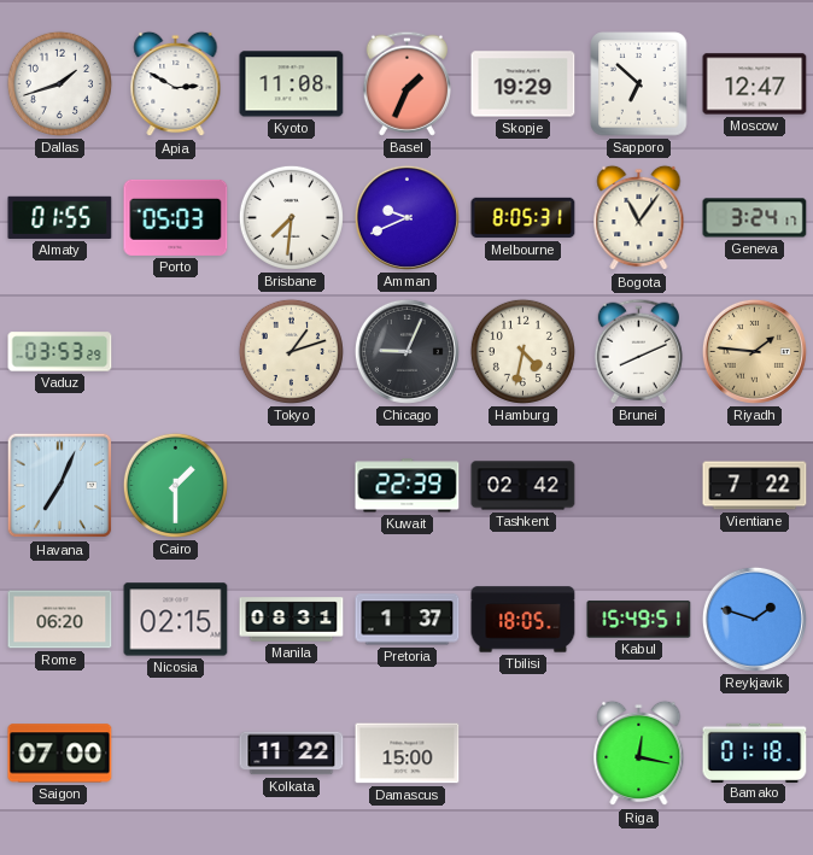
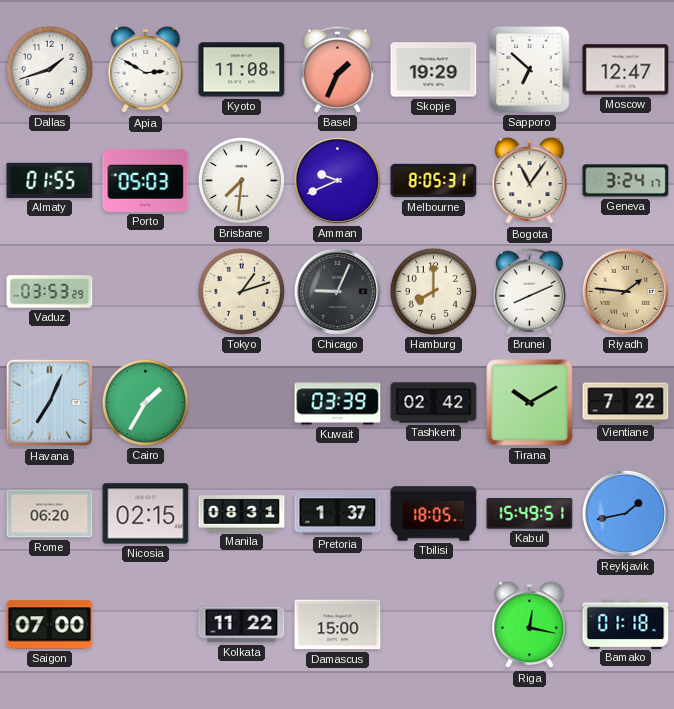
Hamburg: 4:32 -> 8:00 (433, 291)
Cairo: 1:30 -> 1:35 (145, 402)
Kuwait: 22:39 -> 03:39 (338, 403)
Tirana: none -> 10:10 (530, 403)
Reykjavik: 1:48 -> 1:43 (625, 513)
